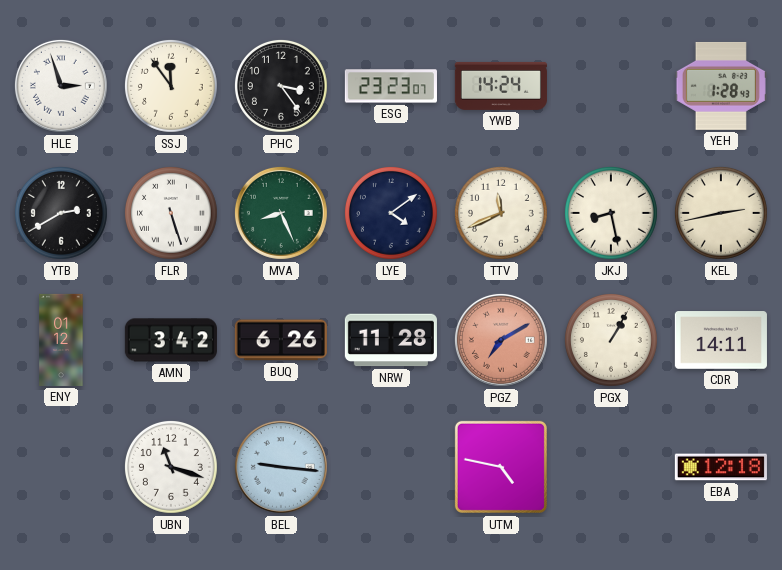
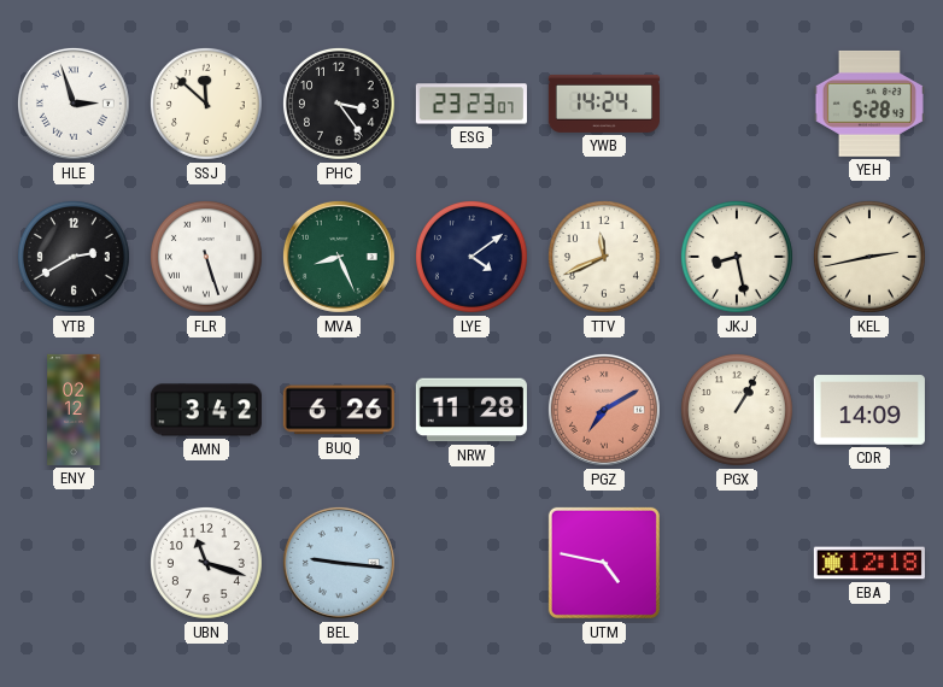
SSJ: 11:54 -> 11:52 (206, 104)
YEH: 1:28 -> 5:28 (869, 104)
ENY: 01:12 -> 02:12 (74, 410)
CDR: 14:11 -> 14:09 (869, 410)
